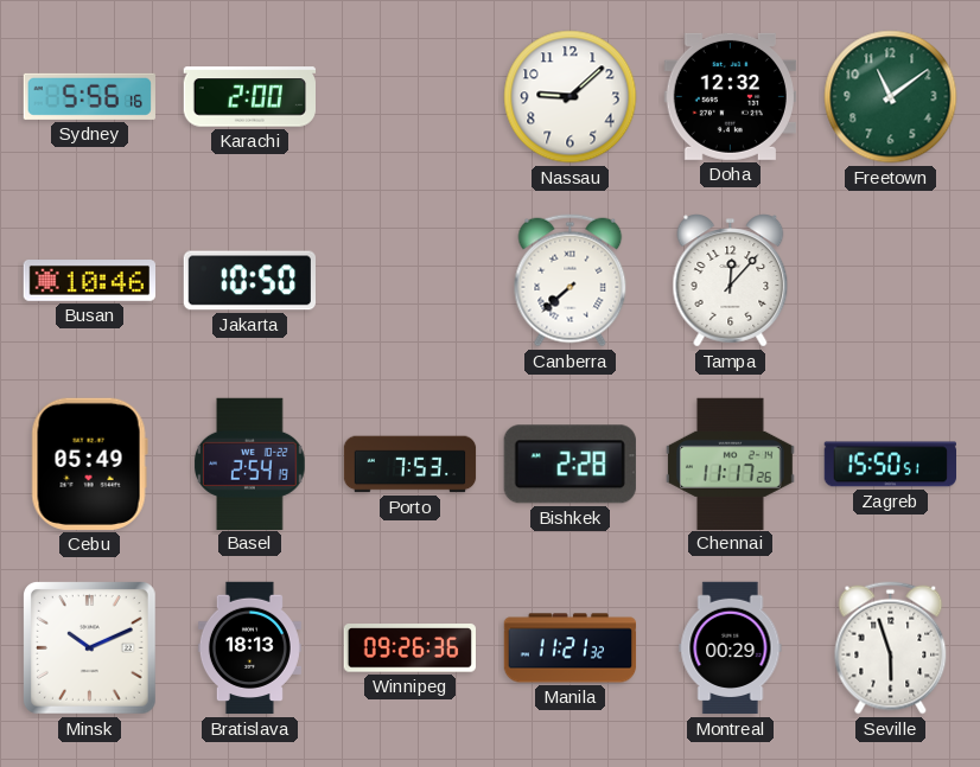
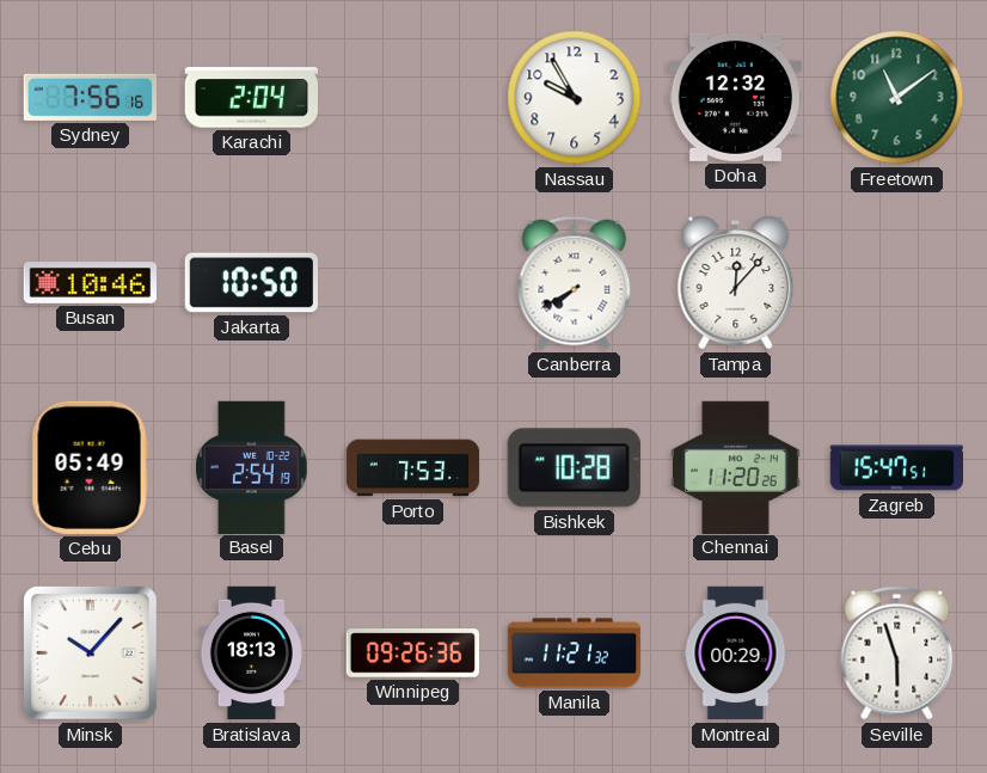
Sydney: 5:56 -> 7:56 (90, 97)
Karachi: 2:00 -> 2:04 (251, 98)
Nassau: 9:08 -> 9:55 (575, 98)
Canberra: 7:38 -> 7:40 (575, 283)
Bishkek: 2:28 -> 10:28 (574, 468)
Chennai: 11:17 -> 11:20 (735, 467)
Zagreb: 15:50 -> 15:47 (896, 468)
Minsk: 10:11 -> 10:07 (90, 652)
